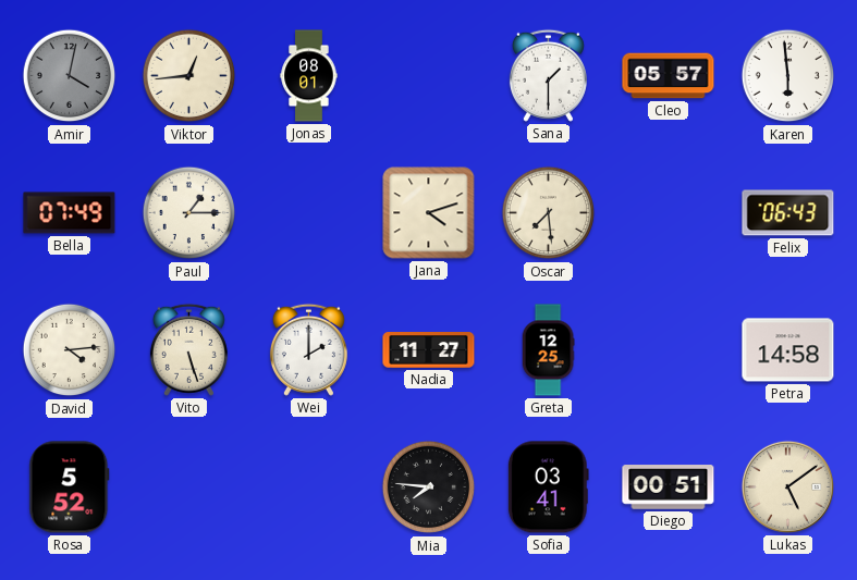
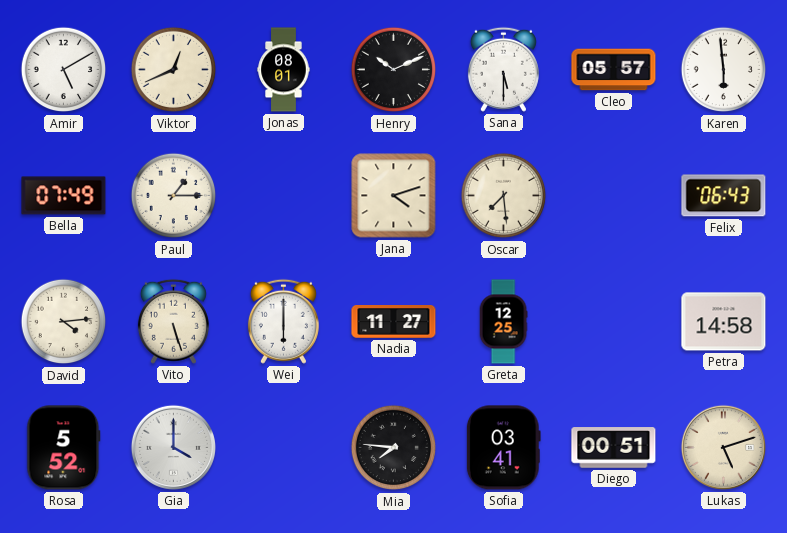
Amir: 4:02 -> 5:10 (64, 70)
Amir dial: grey -> white (64, 70)
Viktor: 12:44 -> 12:41 (174, 70)
Henry: none -> 10:11 (394, 70)
Sana: 1:30 -> 5:30 (503, 69)
Wei: 2:00 -> 6:00 (283, 321)
Gia: none -> 4:00 (173, 447)
Lukas: 5:09 -> 5:12 (723, 447)
